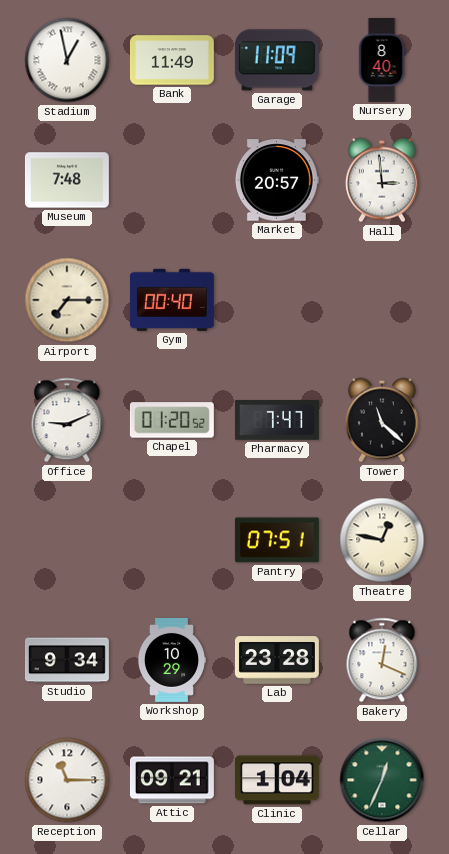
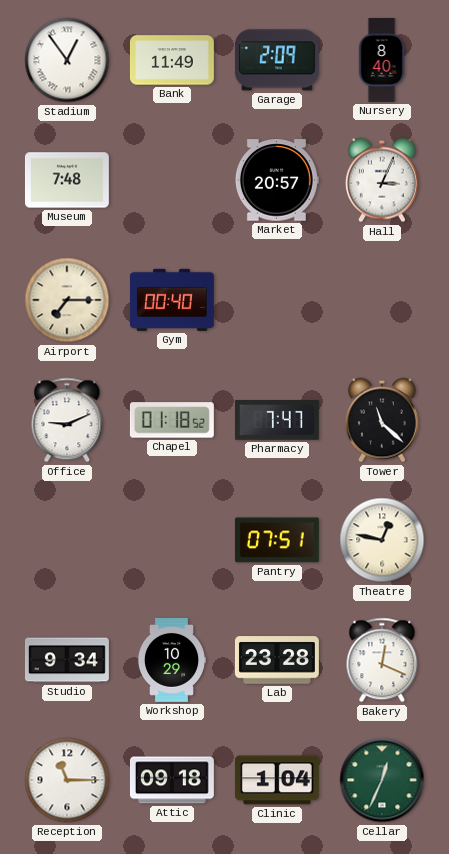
Stadium: 12:58 -> 12:54 (67, 60)
Garage: 11:09 -> 2:09 (277, 60)
Hall: 2:59 -> 3:04 (382, 180)
Chapel: 01:20 -> 01:18 (172, 420)
Attic: 09:21 -> 09:18 (172, 780)
